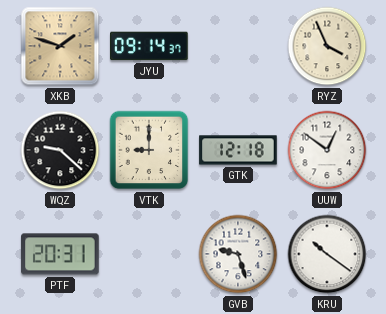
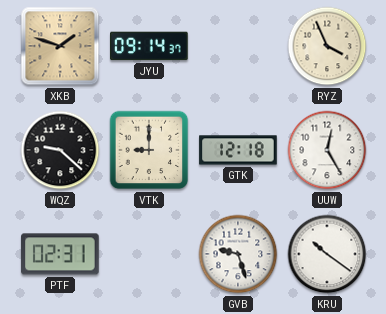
UUW: 12:51 -> 12:25 (327, 150)
PTF: 20:31 -> 02:31 (60, 254)
